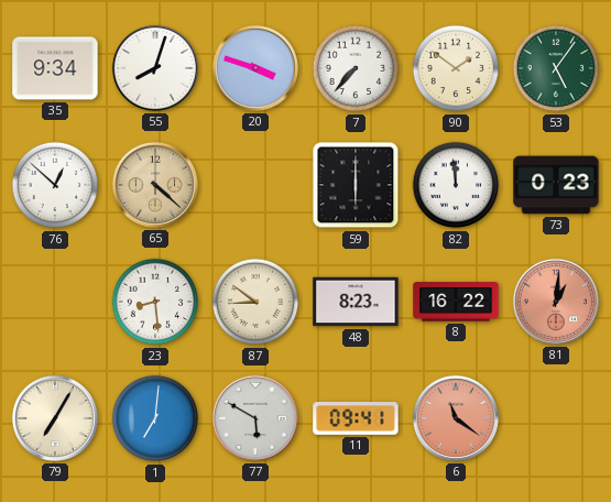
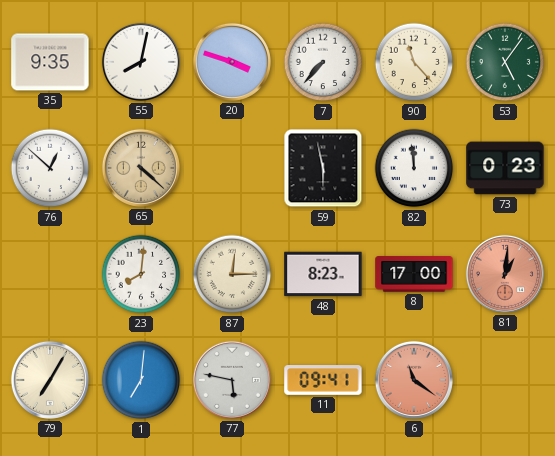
35: 9:34 -> 9:35 (50, 62)
55: 8:03 -> 8:02 (141, 62)
90: 1:51 -> 11:23 (414, 62)
59: 6:00 -> 5:58 (323, 168)
23: 8:29 -> 8:01 (141, 274)
87: 8:51 -> 12:15 (232, 274)
8: 16:22 -> 17:00 (414, 274)
77: 5:50 -> 5:47 (232, 380)
